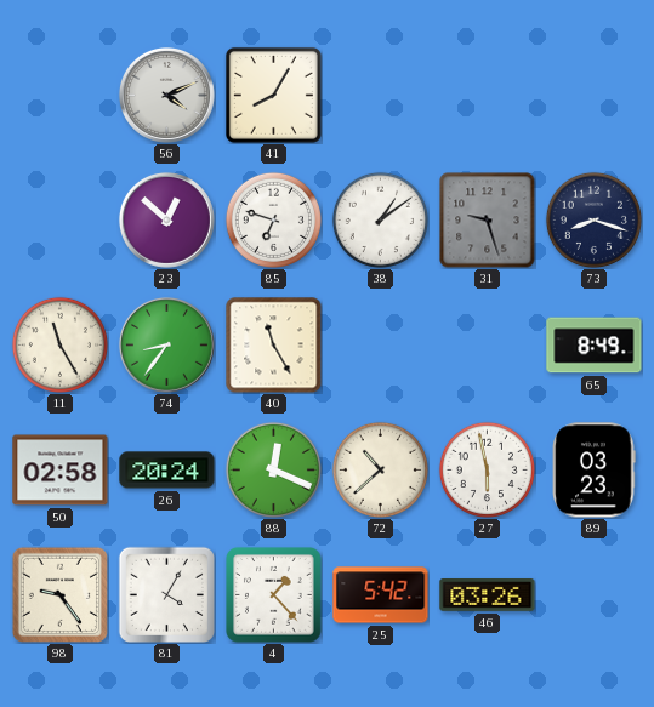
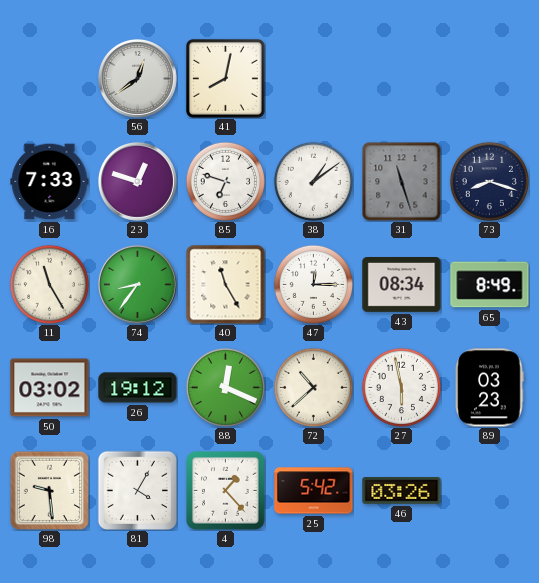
56: 4:11 -> 12:39 (137, 78)
41: 8:05 -> 8:02 (225, 78)
16: none -> 7:33 (50, 182)
23: 12:52 -> 12:48 (137, 181)
31: 9:27 -> 11:27 (402, 182)
47: none -> 12:15 (313, 284)
43: none -> 08:34 (402, 285)
50: 02:58 -> 03:02 (50, 388)
26: 20:24 -> 19:12 (138, 388)
98: 9:24 -> 9:29 (49, 490)
